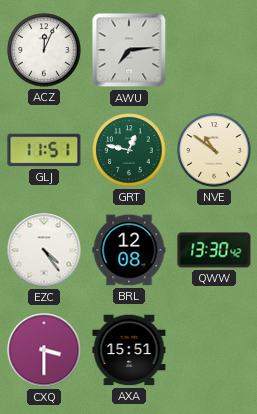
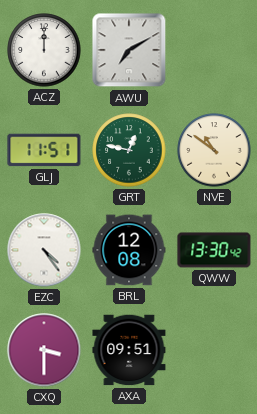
ACZ: 12:04 -> 12:00 (44, 50)
AWU: 7:14 -> 7:10 (129, 50)
AXA: 15:51 -> 09:51 (129, 350)
